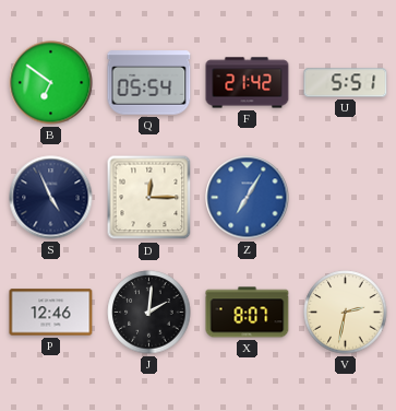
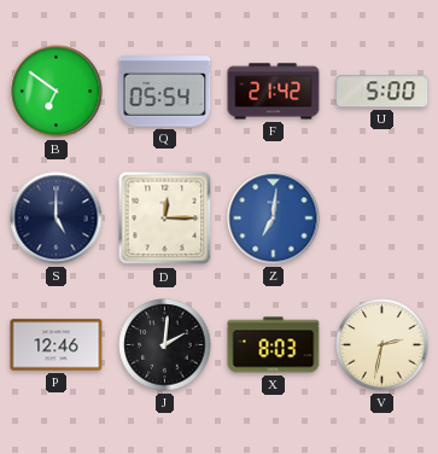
U: 5:51 -> 5:00 (382, 92)
S: 4:56 -> 5:00 (57, 219)
Z: 7:05 -> 7:01 (274, 219)
X: 8:07 -> 8:03 (274, 345)
